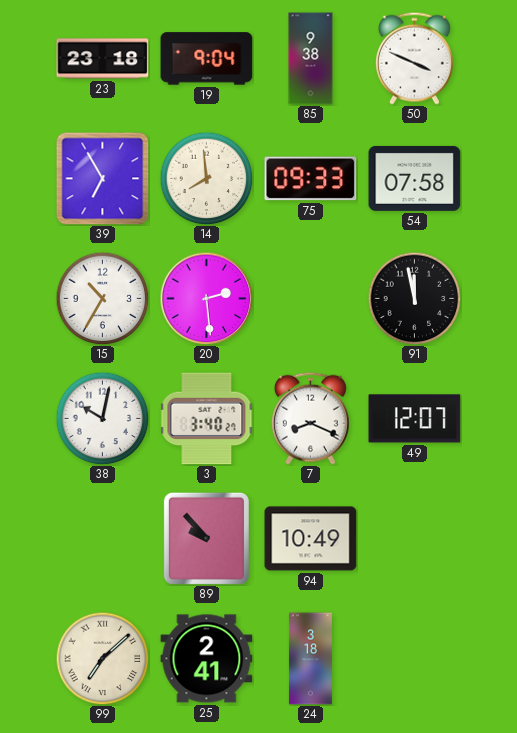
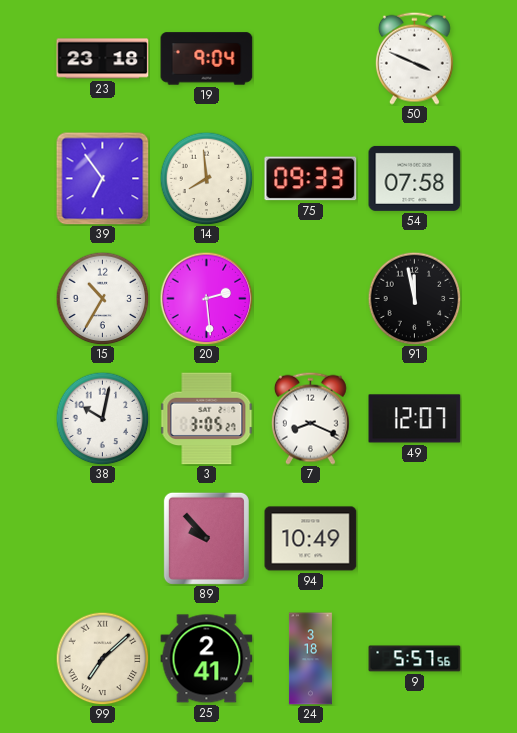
85: 9:38 -> none (311, 59)
39: 6:55 -> 6:54 (103, 179)
3: 3:40 -> 3:05 (207, 419)
9: none -> 5:57 (415, 659)
